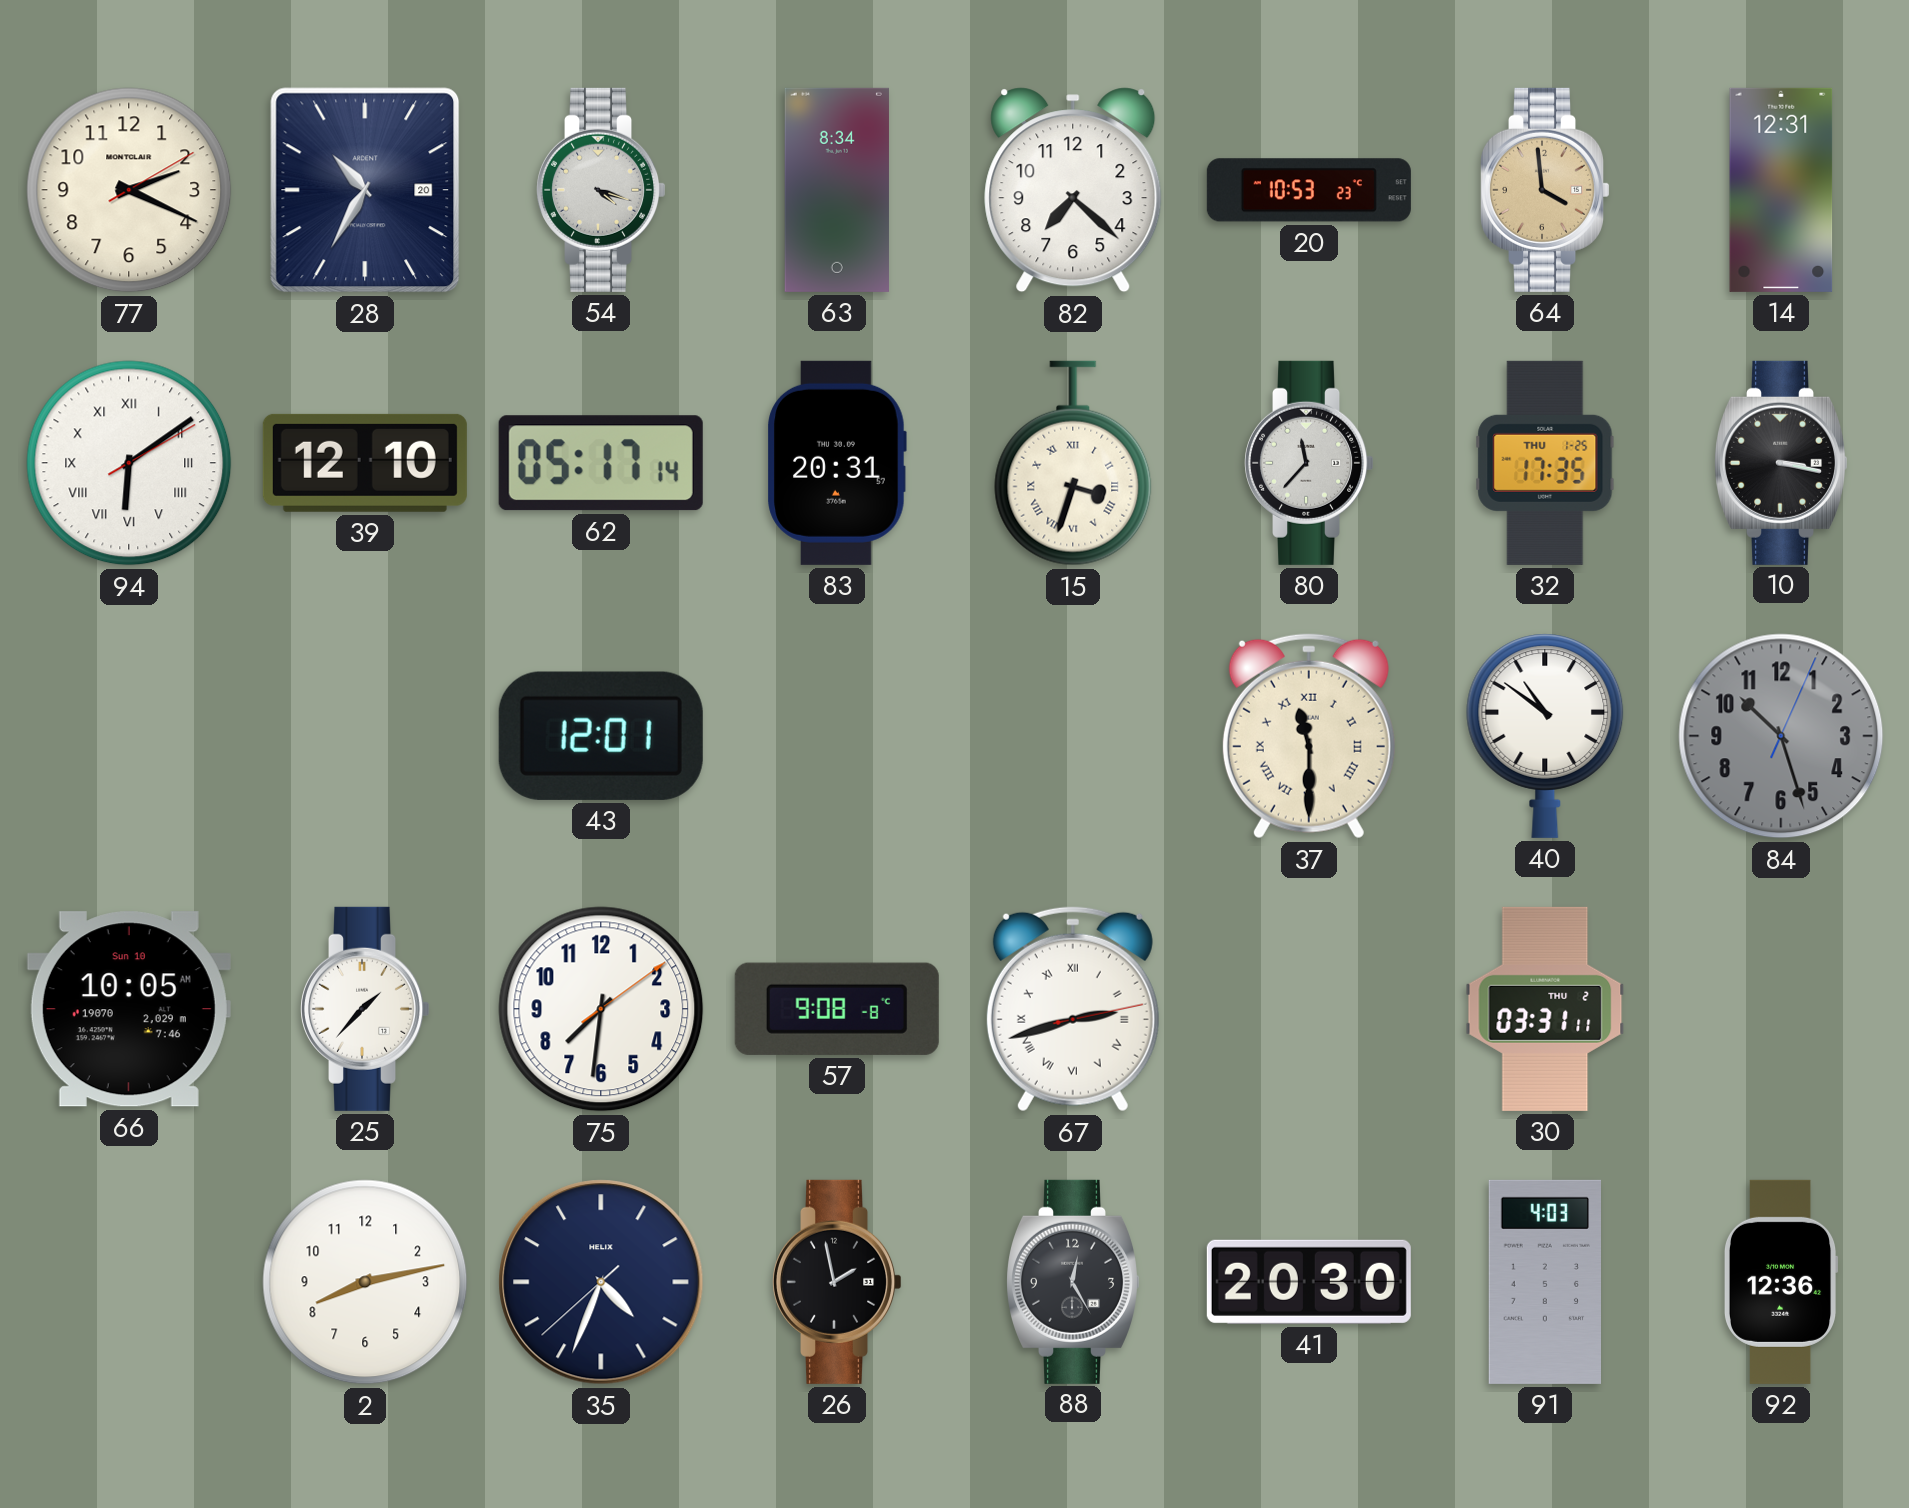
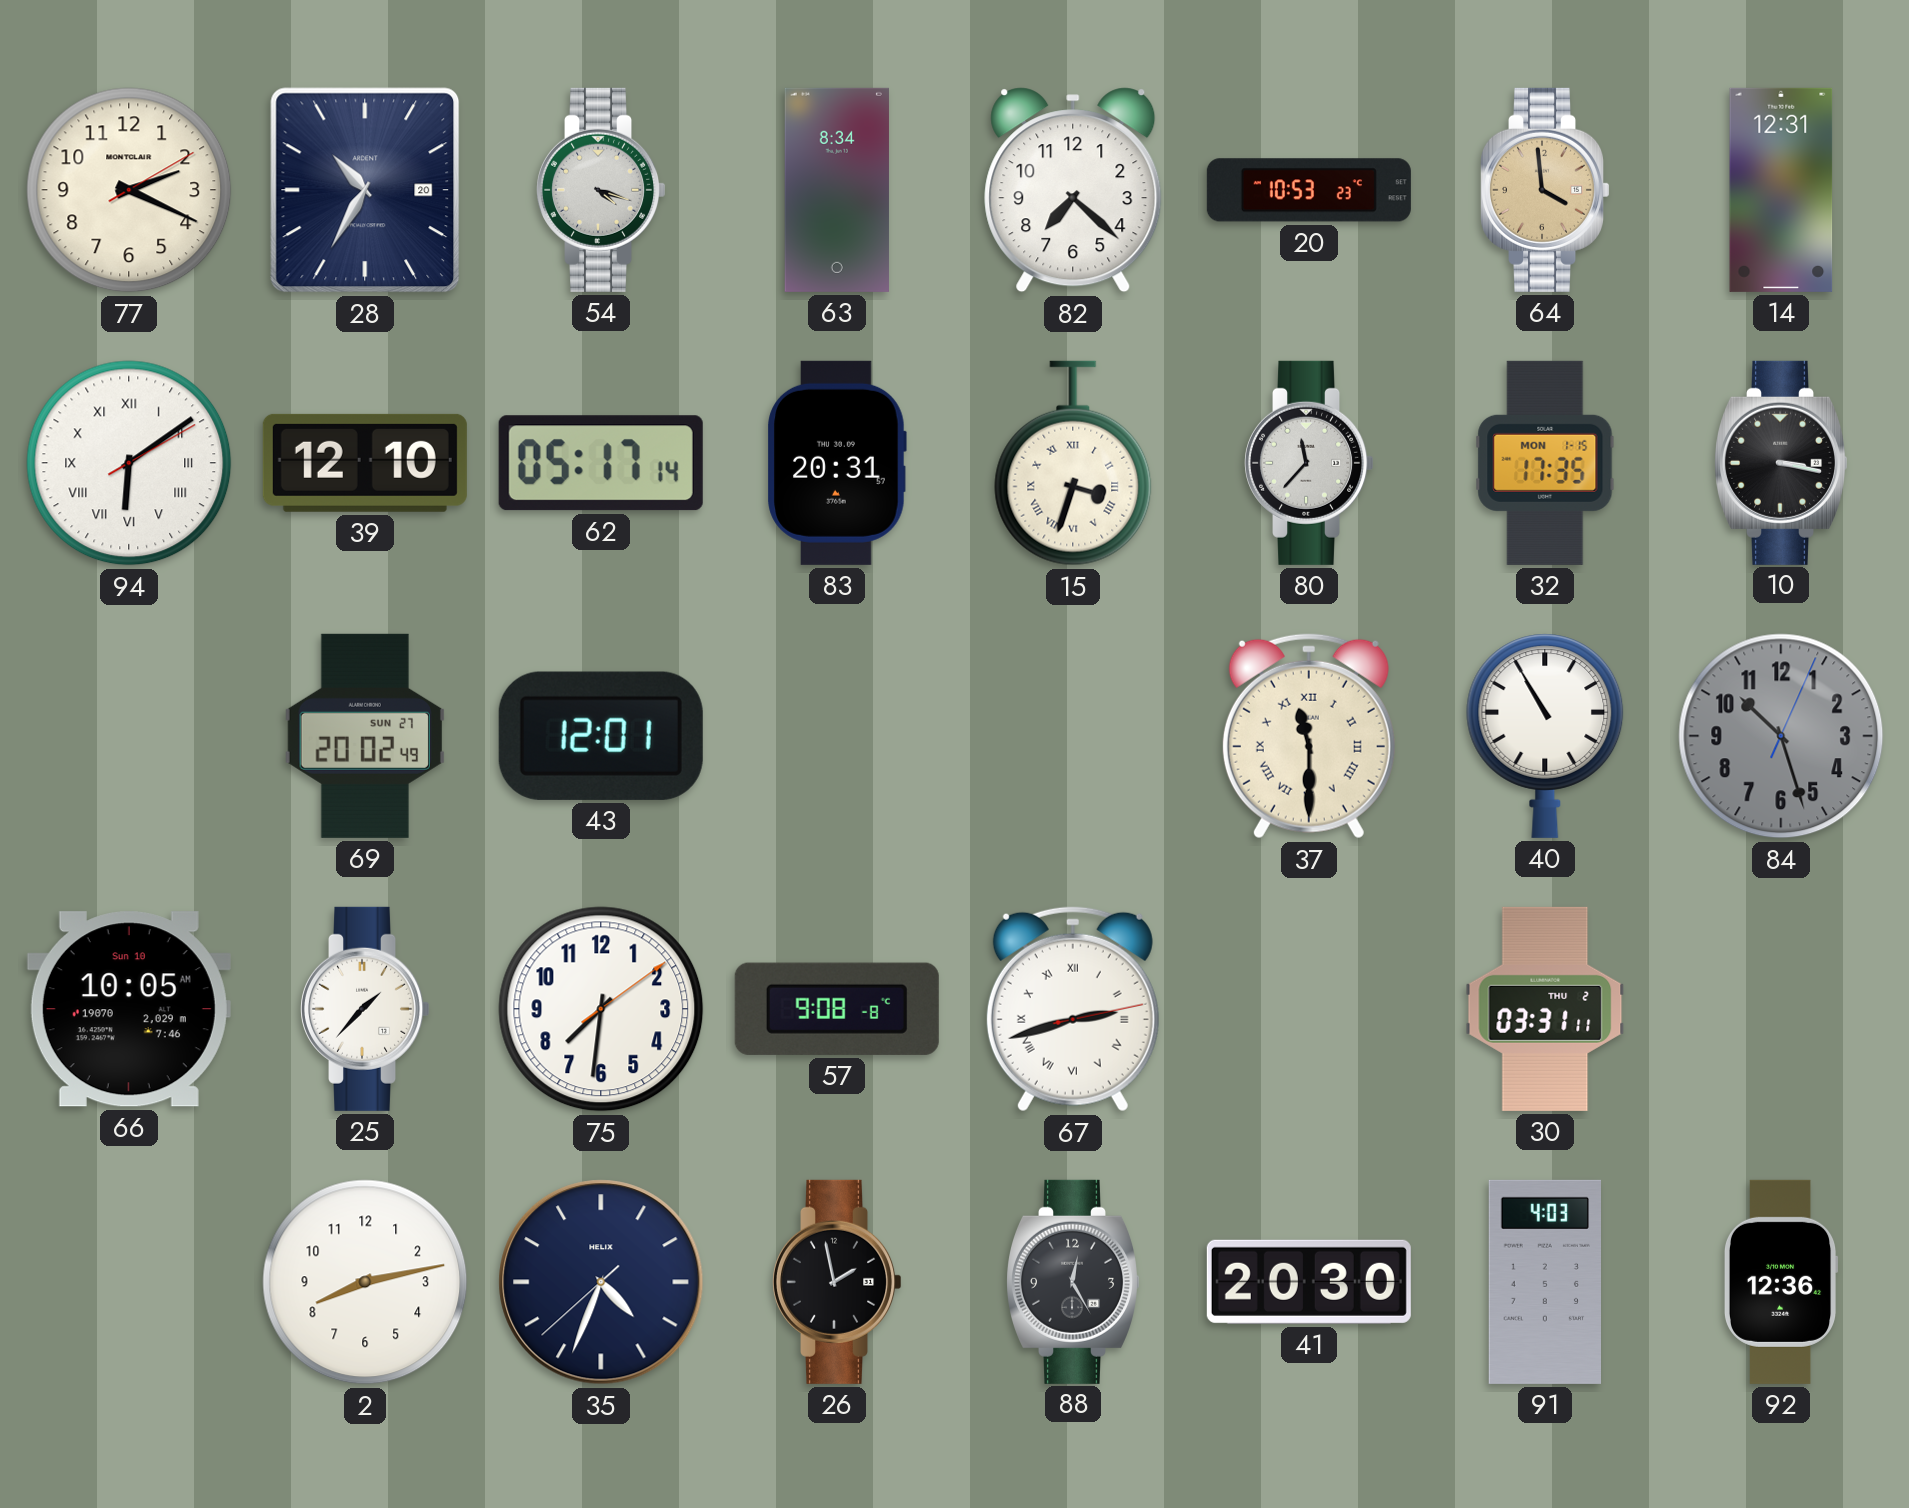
32 date: THU 1-25 -> MON 1-15 (1545, 463)
69: none -> 20:02 (365, 736)
40: 10:51 -> 10:55 (1545, 736)
